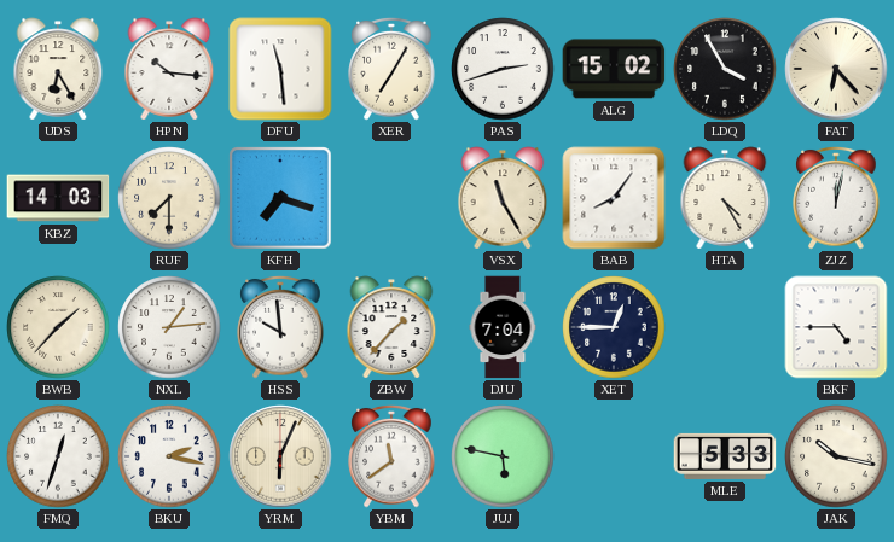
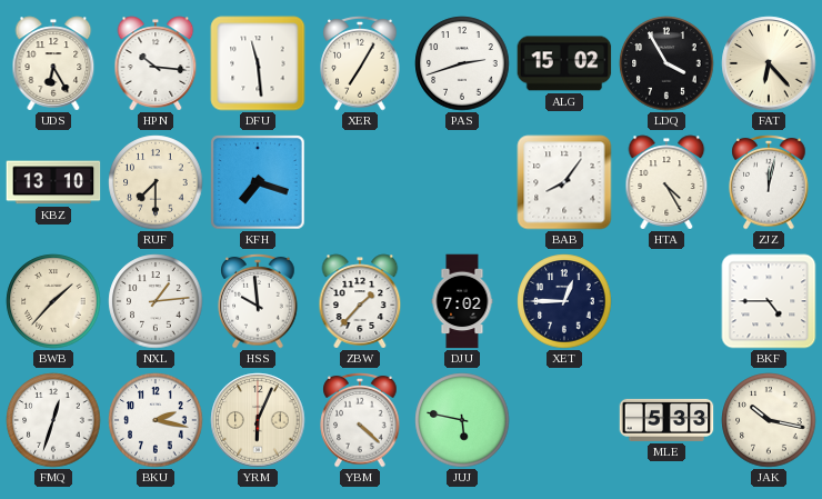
KBZ: 14:03 -> 13:10 (53, 182)
VSX: 11:25 -> none (503, 198)
DJU: 7:04 -> 7:02 (462, 301)
YBM: 11:39 -> 4:22 (360, 421)
